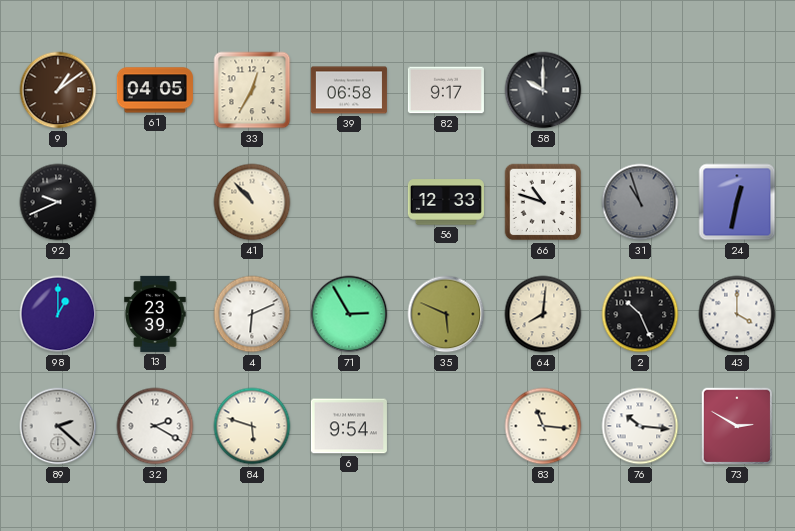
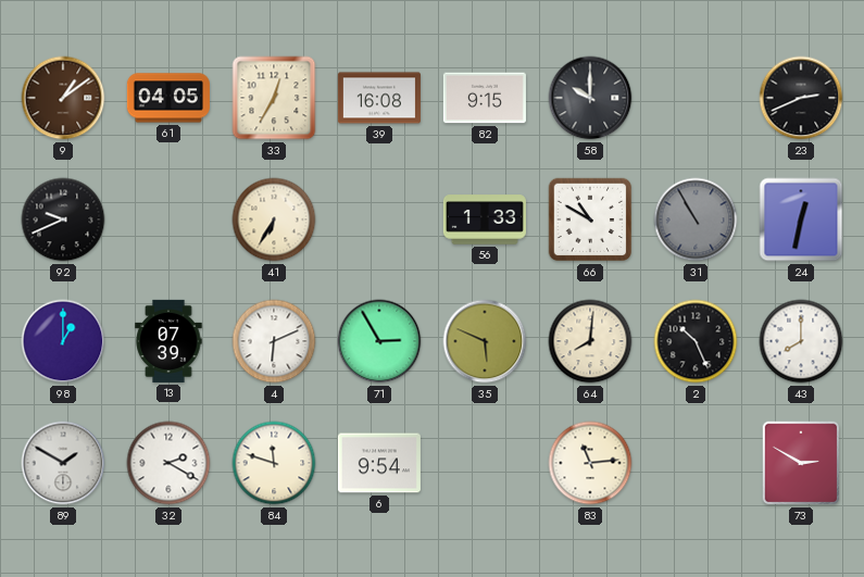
39: 06:58 -> 16:08 (379, 98)
82: 9:17 -> 9:15 (485, 98)
23: none -> 2:41 (801, 98)
41: 10:53 -> 6:35 (274, 219)
56: 12:33 -> 1:33 (485, 219)
66: 10:48 -> 10:50 (590, 219)
31: 10:57 -> 10:55 (696, 219)
13: 23:39 -> 07:39 (168, 341)
43: 4:00 -> 8:00 (801, 341)
89: 2:22 -> 1:50 (63, 463)
84: 5:48 -> 11:48 (274, 463)
83: 11:16 -> 11:14 (590, 463)
76: 10:16 -> none (640, 426)
